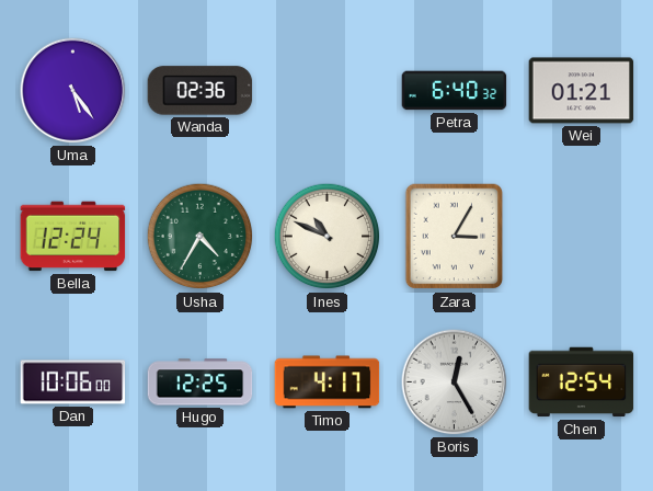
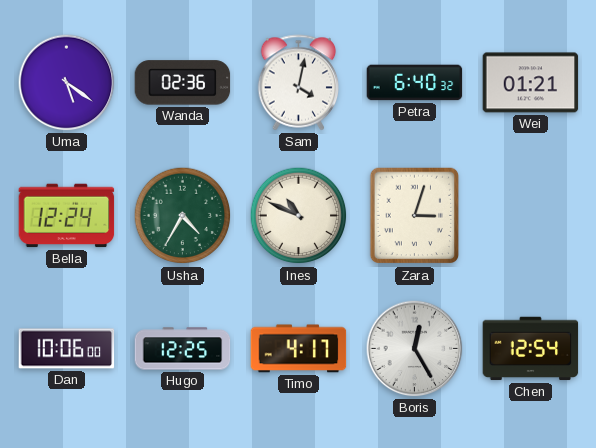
Uma: 5:24 -> 5:21 (67, 83)
Sam: none -> 4:02 (299, 83)
Zara: 3:05 -> 3:03 (415, 216)
